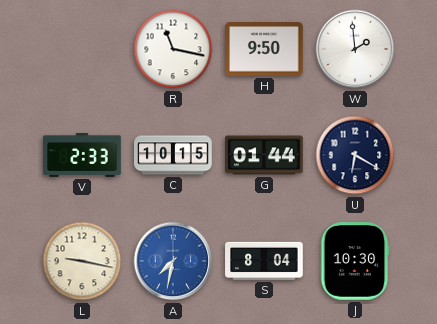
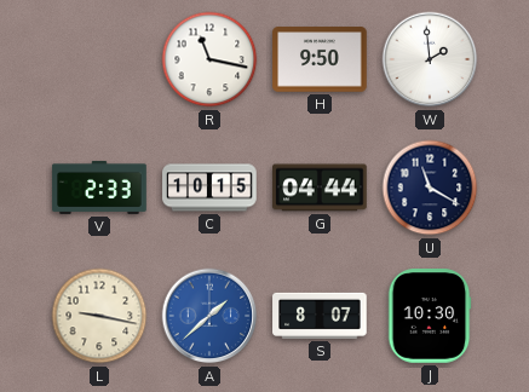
G: 01:44 -> 04:44 (320, 188)
U: 6:20 -> 11:20 (430, 188)
A: 7:32 -> 1:38 (209, 316)
S: 8:04 -> 8:07 (320, 316)
